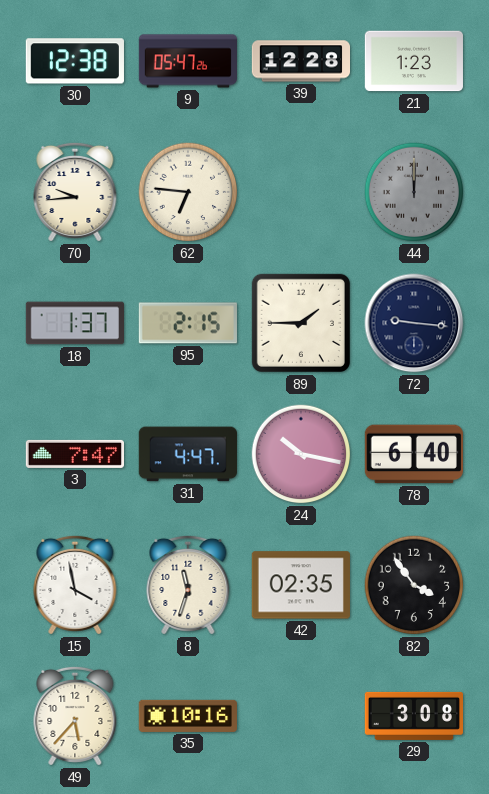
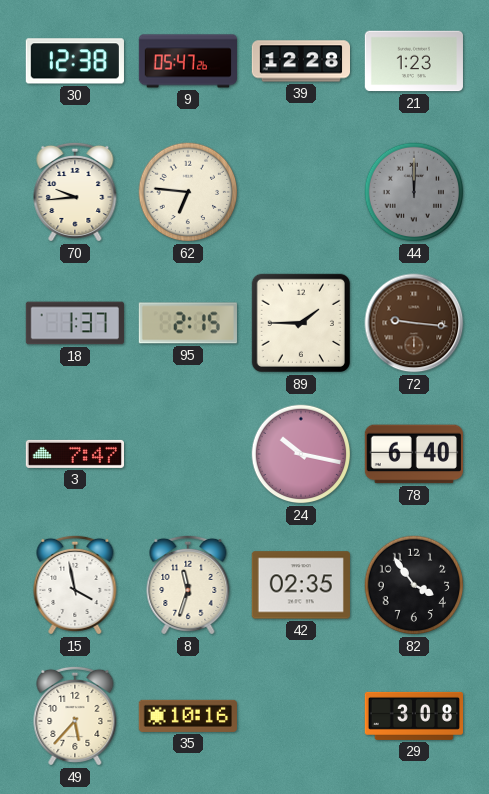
72 dial: navy -> brown (414, 323)
31: 4:47 -> none (188, 454)
